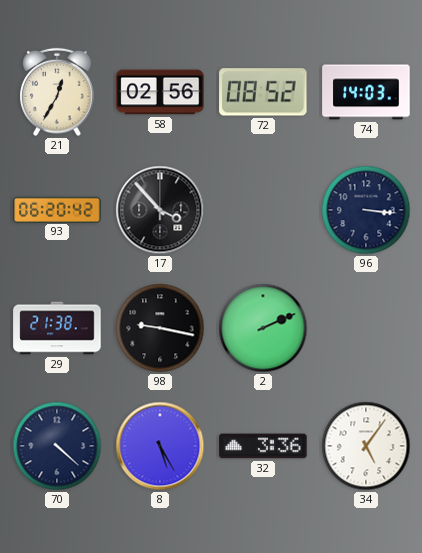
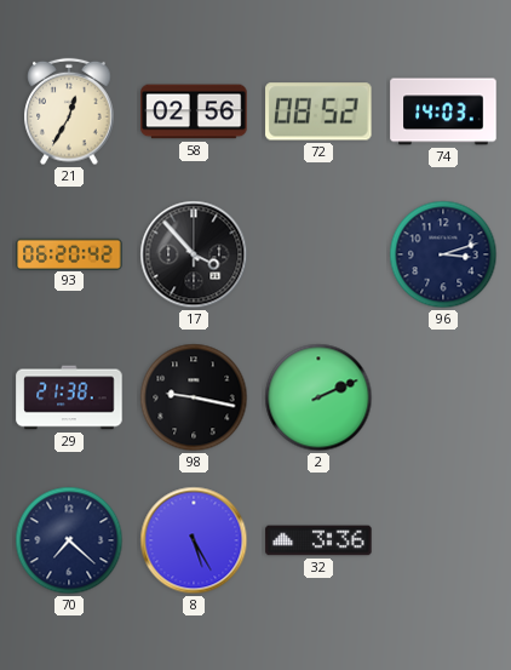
96: 3:16 -> 3:12 (443, 254)
70: 4:22 -> 7:22 (69, 540)
34: 5:06 -> none (366, 446)
